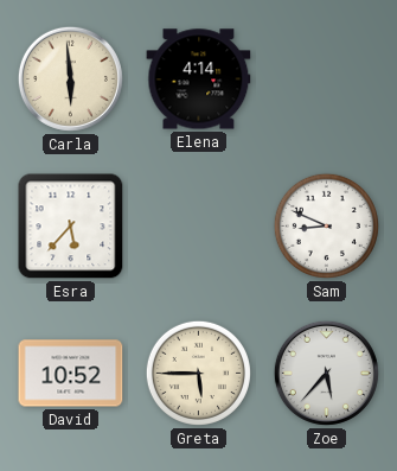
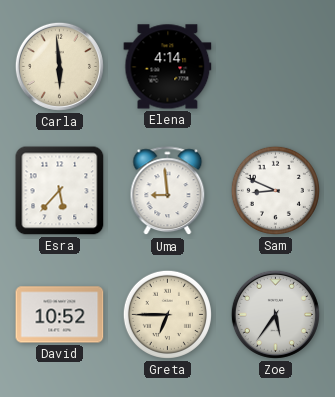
Uma: none -> 8:59 (168, 191)
Greta: 5:45 -> 6:45 (167, 314)
Zoe: 5:37 -> 5:36 (275, 314)
